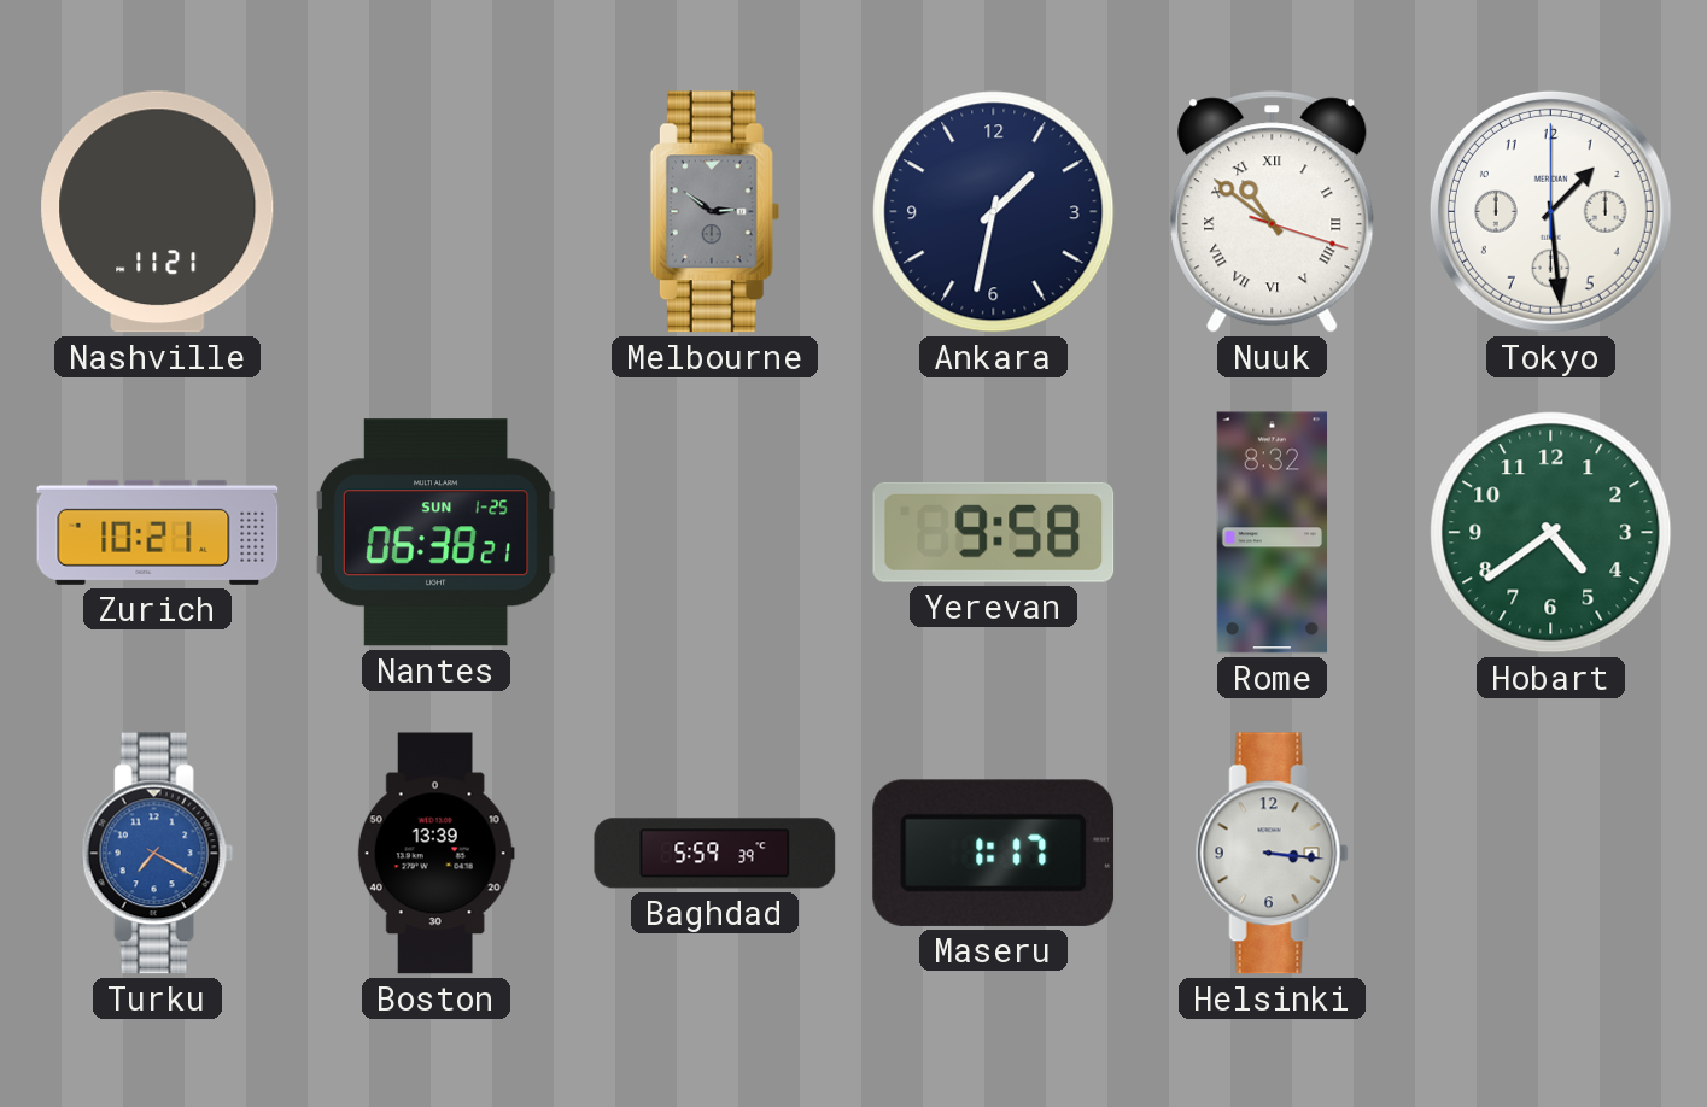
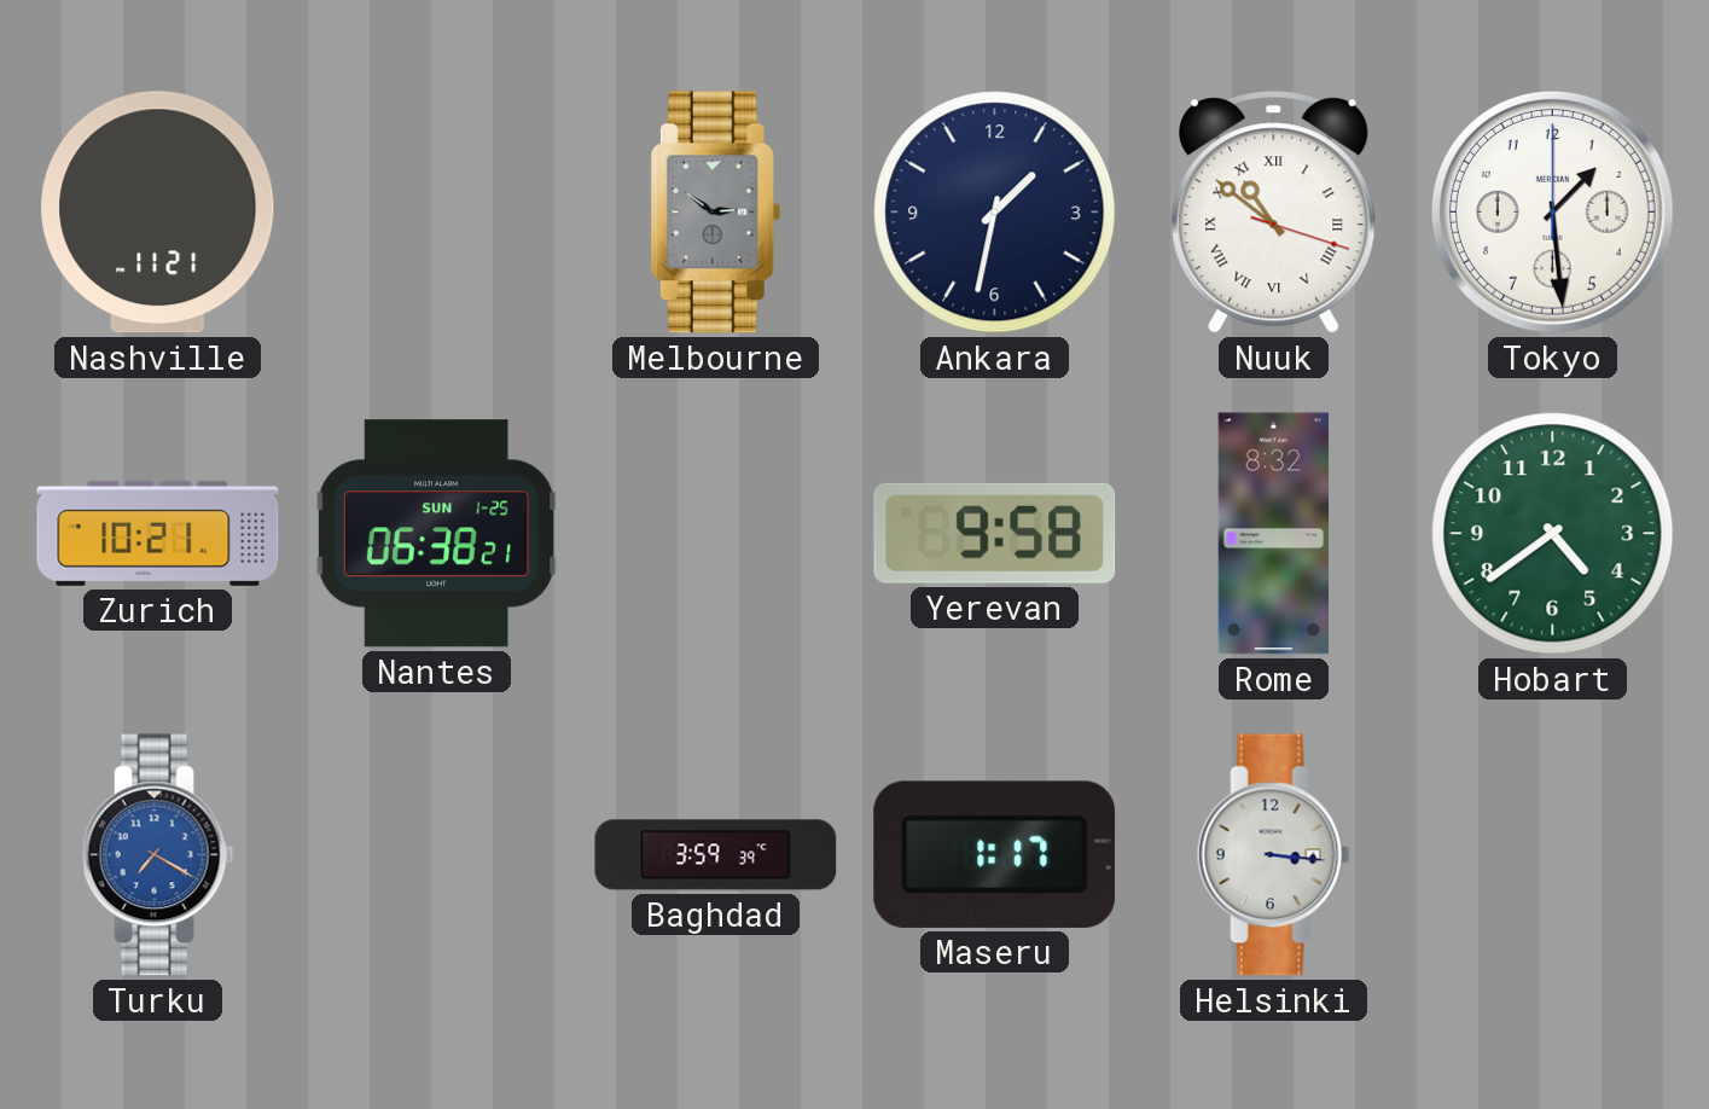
Boston: 13:39 -> none (435, 854)
Baghdad: 5:59 -> 3:59 (716, 855)
